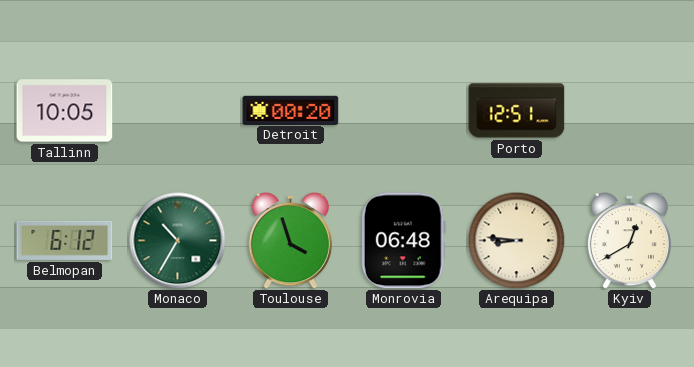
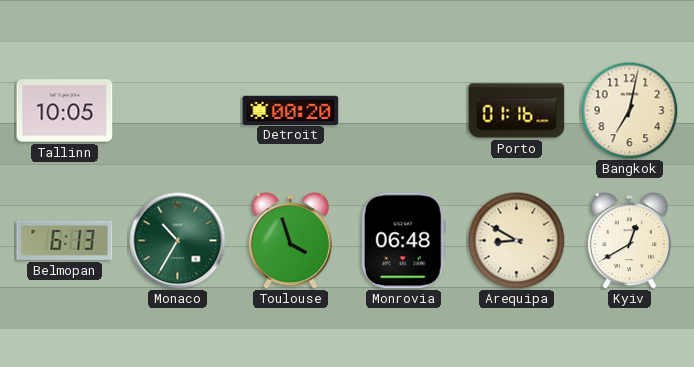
Porto: 12:51 -> 01:16 (517, 111)
Bangkok: none -> 7:02 (629, 110)
Belmopan: 6:12 -> 6:13 (65, 240)
Arequipa: 8:46 -> 8:50 (516, 240)
